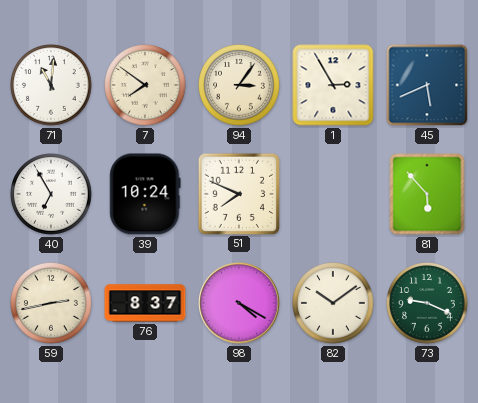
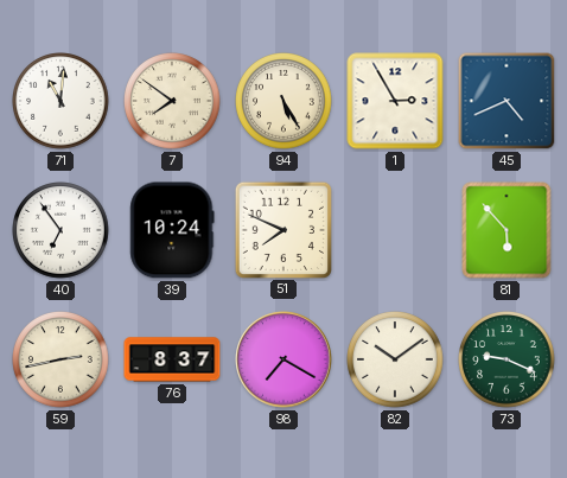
94: 3:06 -> 5:25 (283, 101)
45: 5:41 -> 4:41 (507, 101)
40: 6:55 -> 6:54 (60, 230)
98: 4:20 -> 7:20 (283, 359)
